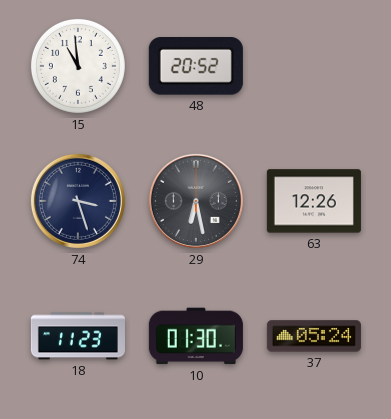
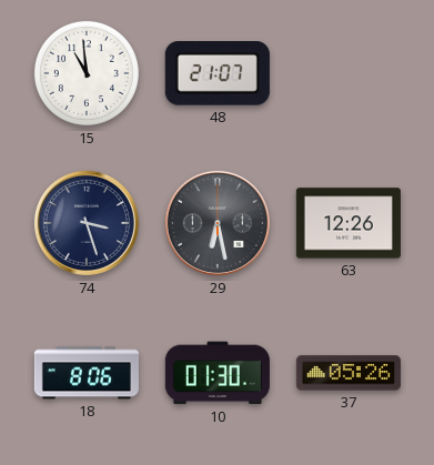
48: 20:52 -> 21:07 (218, 74)
18: 11:23 -> 8:06 (87, 373)
37: 05:24 -> 05:26 (349, 373)
